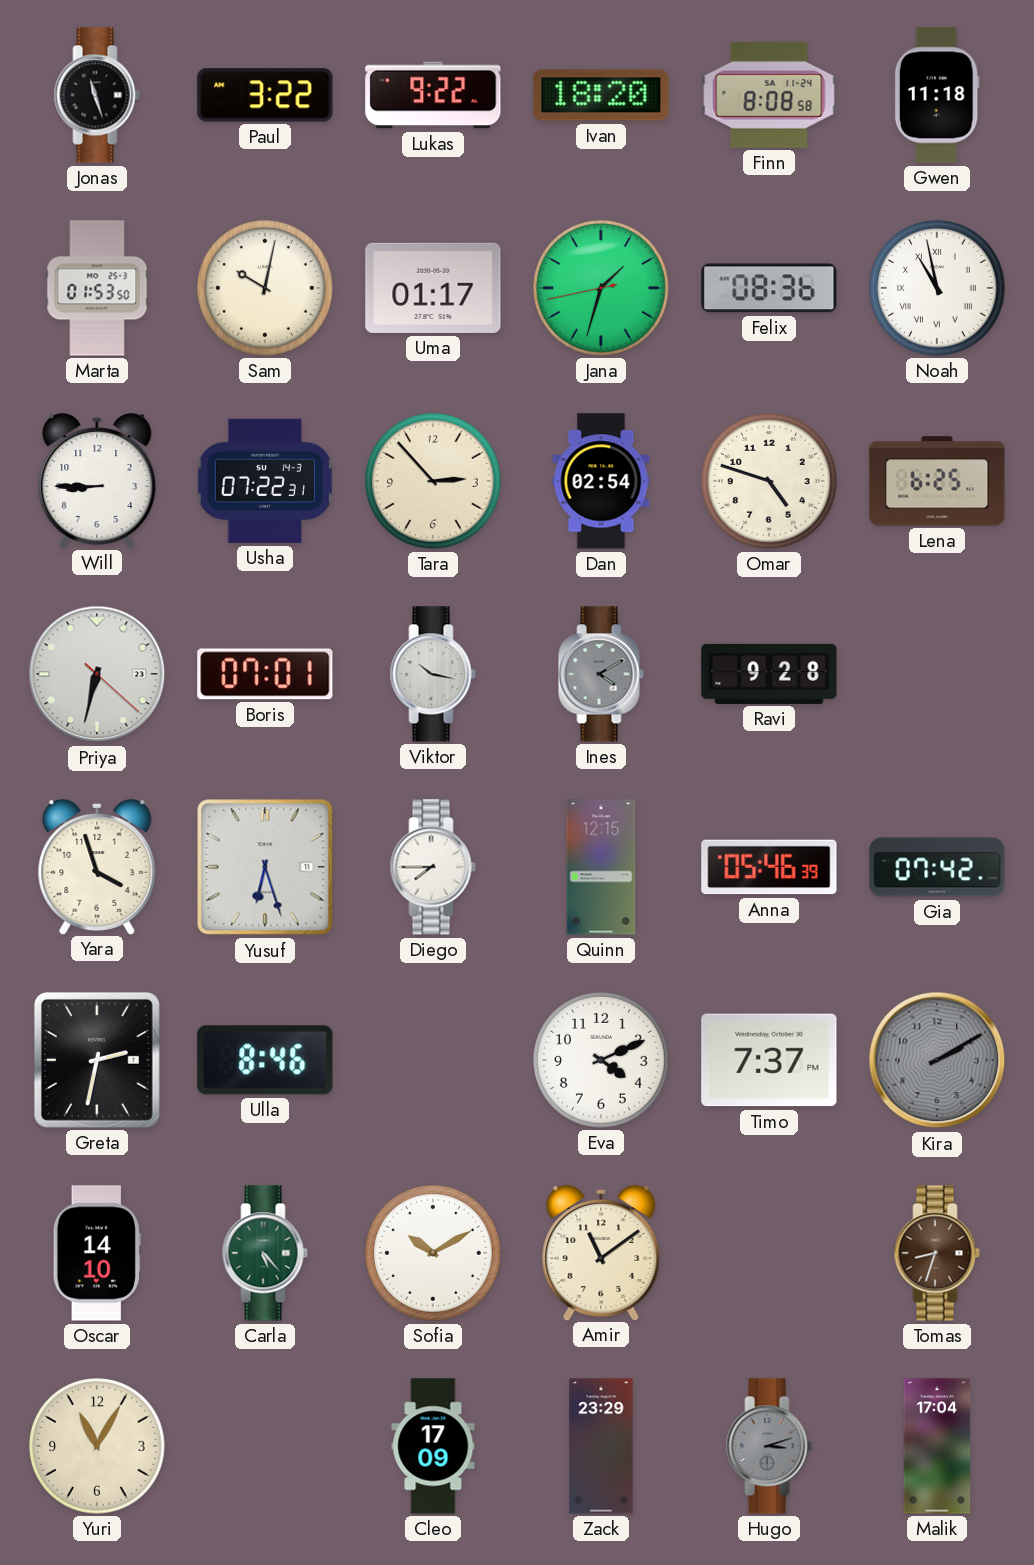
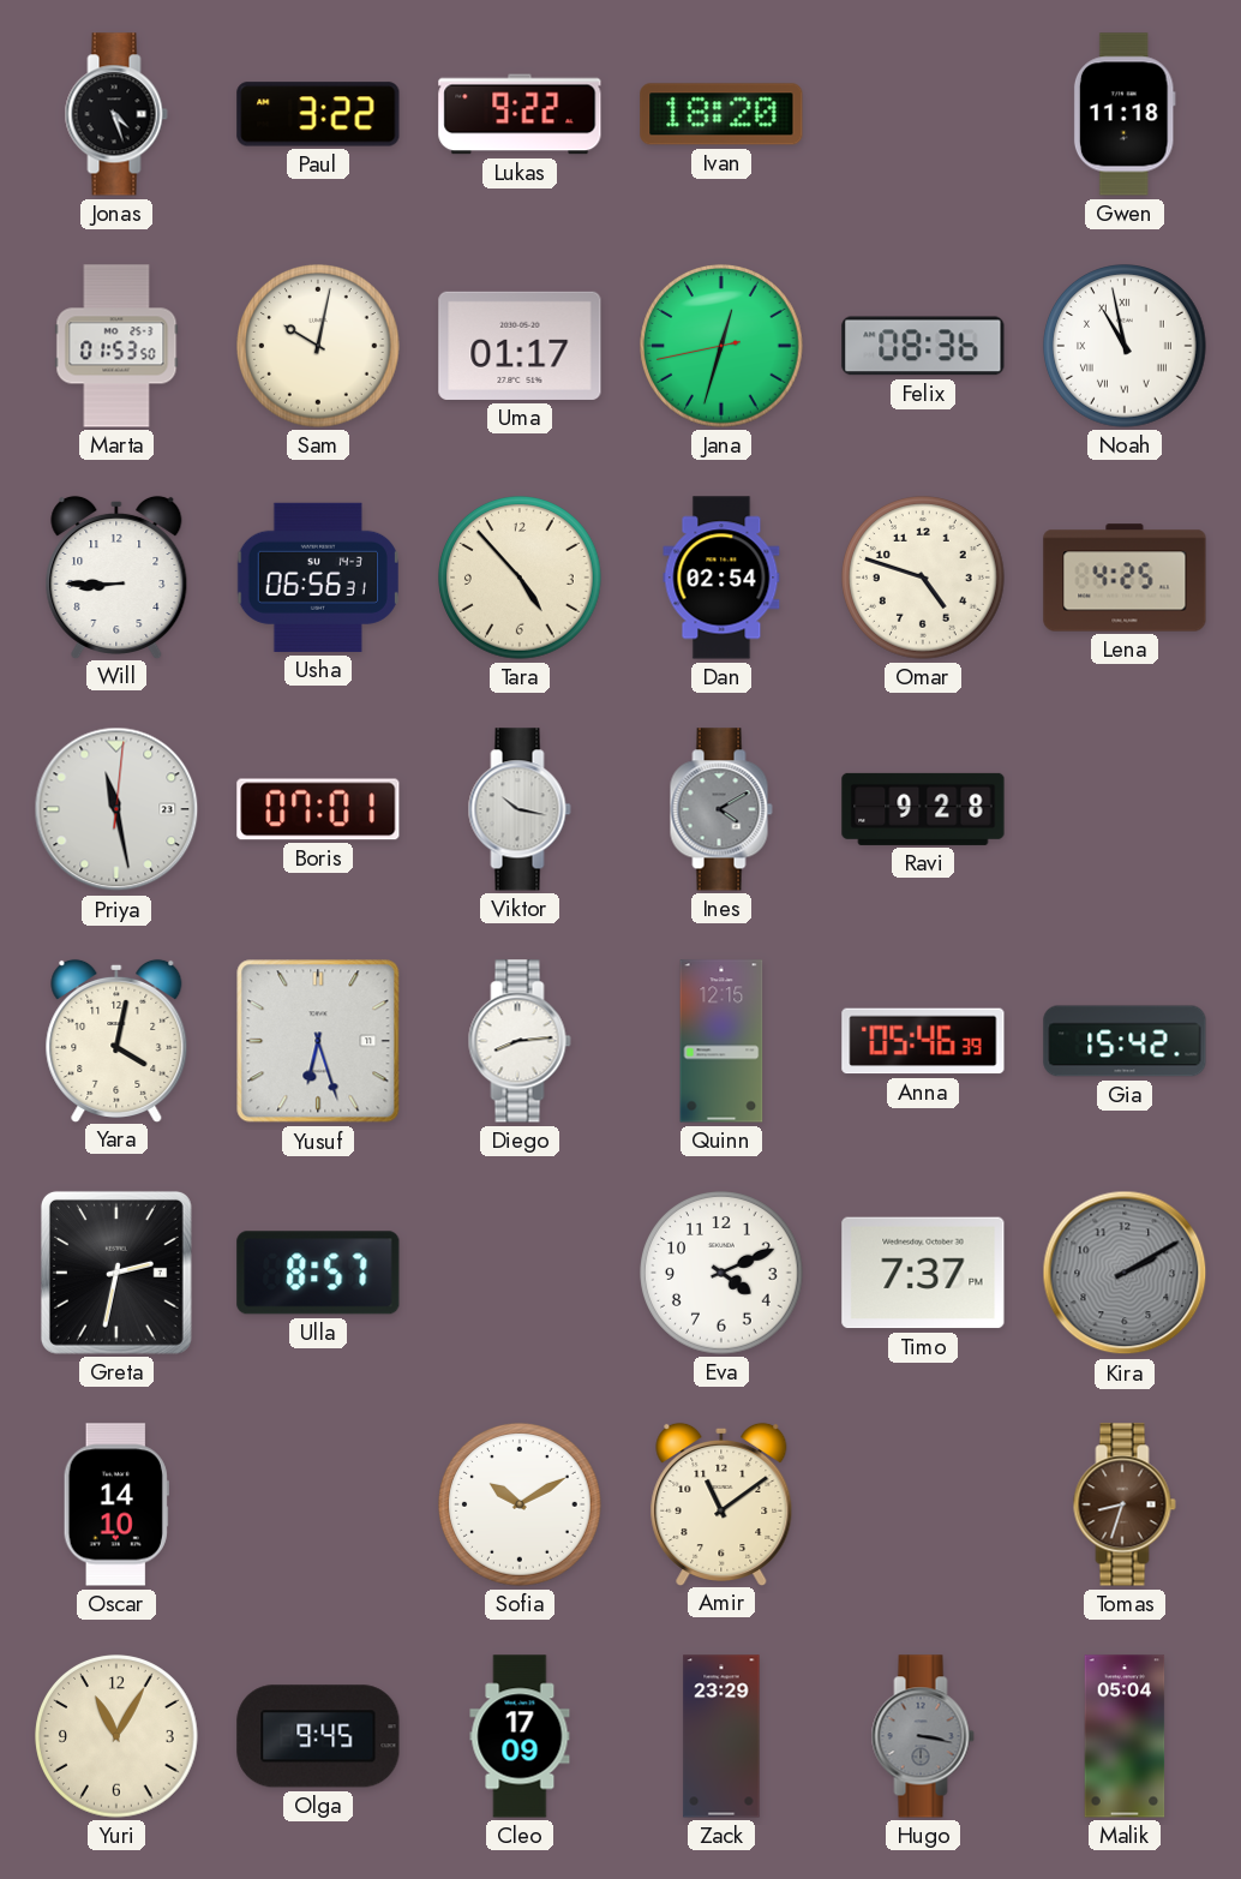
Jonas: 11:27 -> 4:27 (116, 114)
Finn: 8:08 -> none (769, 95)
Jana: 1:32 -> 12:32 (721, 346)
Usha: 07:22 -> 06:56 (318, 578)
Tara: 2:53 -> 4:53 (520, 578)
Lena: 6:25 -> 4:25 (1125, 578)
Priya: 6:32 -> 11:28 (116, 809)
Yara: 3:57 -> 4:02 (116, 1040)
Diego: 7:45 -> 8:14 (520, 1041)
Gia: 07:42 -> 15:42 (1125, 1041)
Ulla: 8:46 -> 8:57 (318, 1273)
Carla: 5:23 -> none (265, 1253)
Olga: none -> 9:45 (318, 1736)
Hugo: 3:12 -> 3:17 (923, 1736)
Malik: 17:04 -> 05:04 (1125, 1736)
